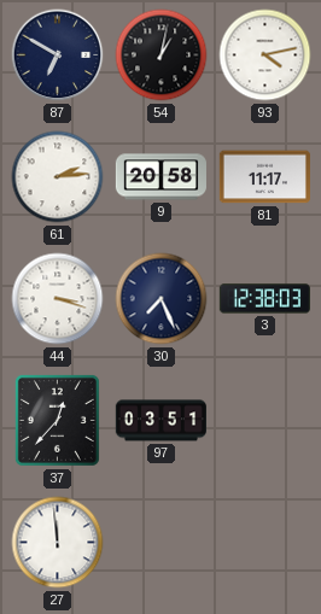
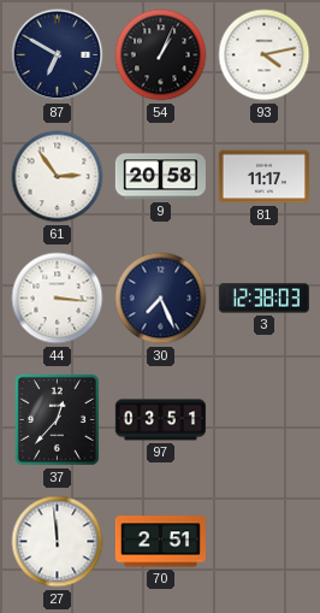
54: 1:02 -> 1:04 (161, 55)
61: 2:14 -> 2:54 (58, 177)
44: 3:18 -> 3:16 (58, 299)
70: none -> 2:51 (160, 542)
